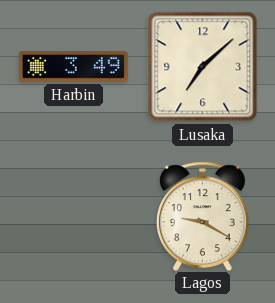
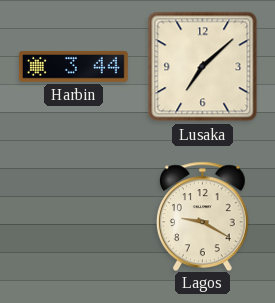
Harbin: 3:49 -> 3:44 (73, 67)
